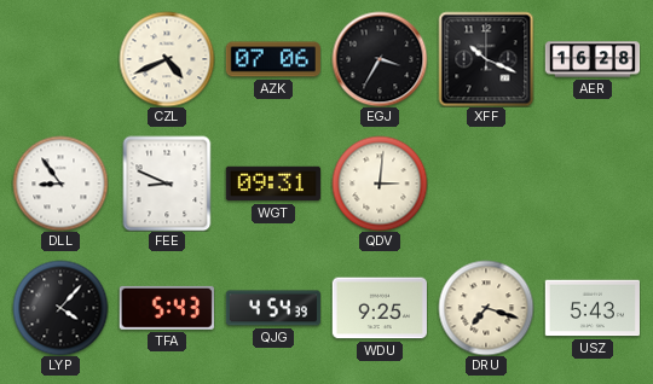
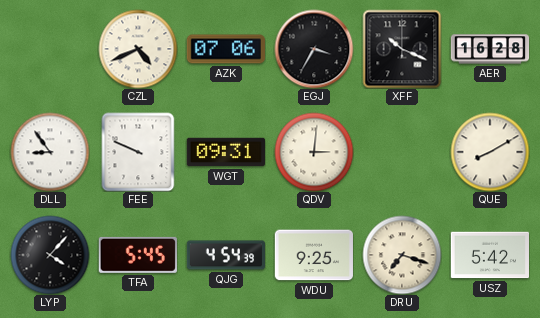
FEE: 8:49 -> 9:49 (138, 152)
QUE: none -> 8:10 (490, 152)
TFA: 5:43 -> 5:45 (138, 255)
USZ: 5:43 -> 5:42 (489, 255)
